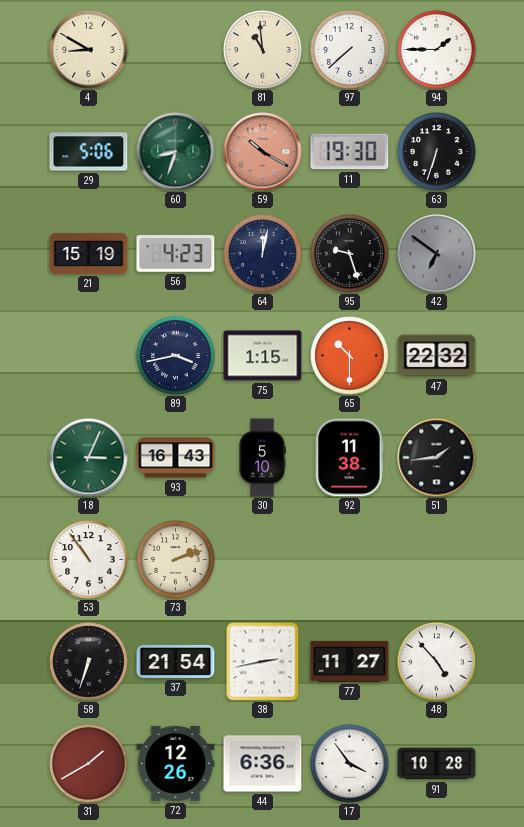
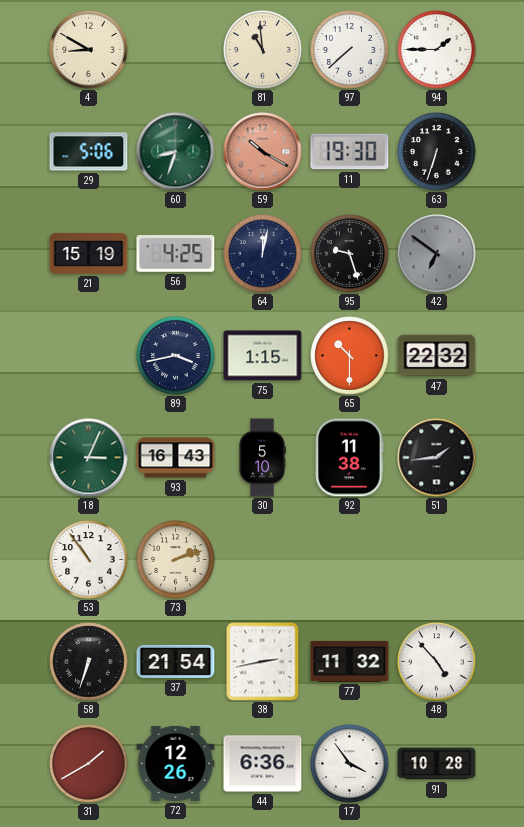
56: 4:23 -> 4:25 (176, 254)
77: 11:27 -> 11:32 (350, 661)
